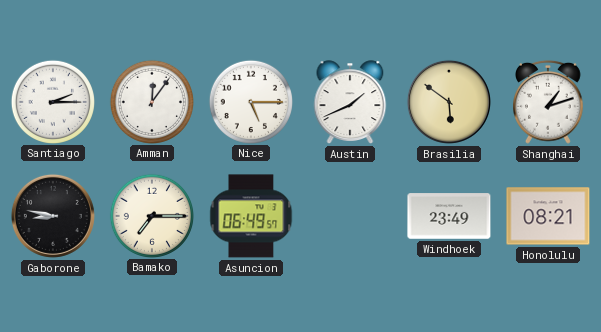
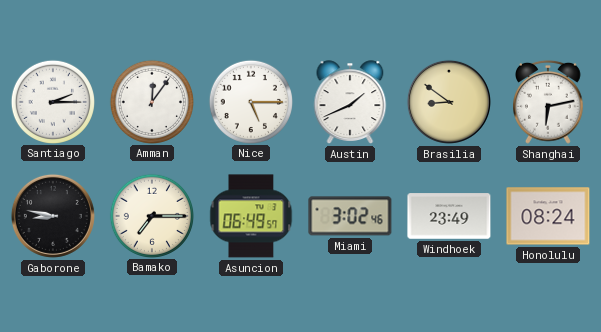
Brasilia: 5:51 -> 8:51 (449, 102)
Shanghai: 1:12 -> 6:13 (549, 102)
Miami: none -> 3:02 (350, 216)
Honolulu: 08:21 -> 08:24 (548, 216)
